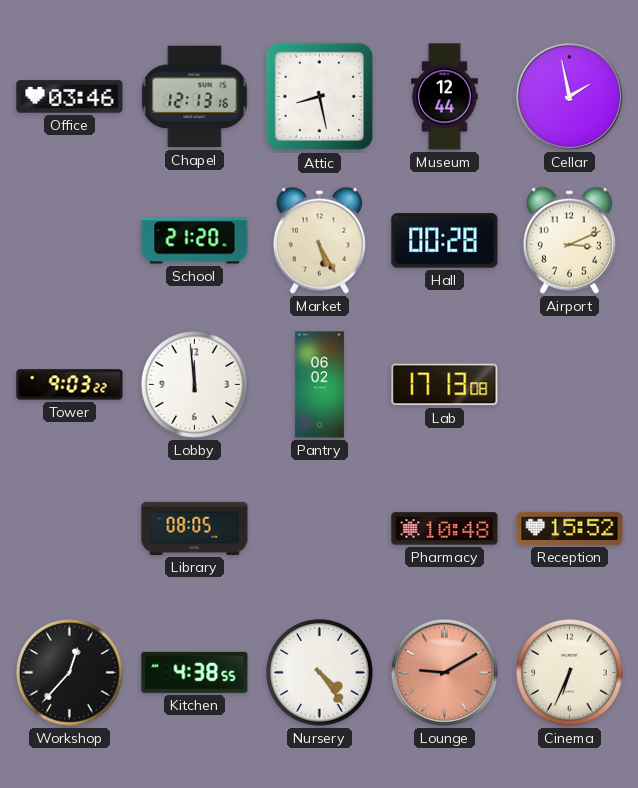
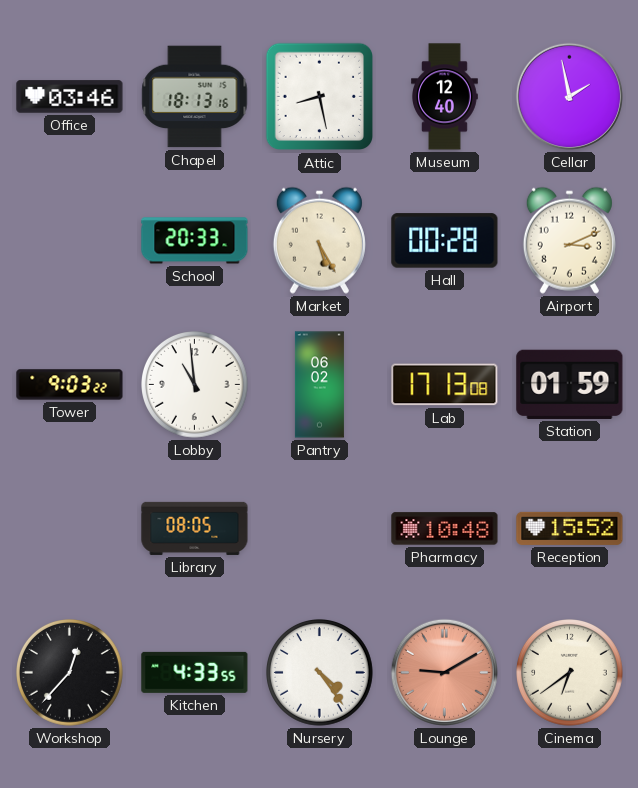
Chapel: 12:13 -> 18:13 (195, 97)
Museum: 12:44 -> 12:40 (445, 97)
School: 21:20 -> 20:33 (195, 241)
Lobby: 11:59 -> 10:59 (195, 385)
Station: none -> 01:59 (570, 384)
Kitchen: 4:38 -> 4:33 (195, 672)
Cinema: 6:34 -> 6:39 (570, 673)
